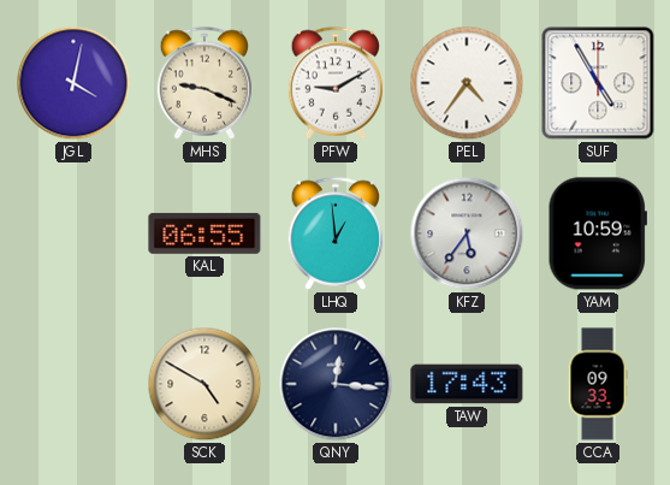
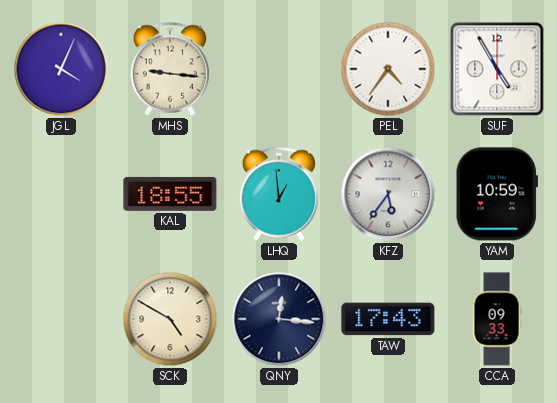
JGL: 4:02 -> 4:04 (61, 69)
MHS: 9:19 -> 9:16 (170, 69)
PFW: 9:10 -> none (336, 83)
KAL: 06:55 -> 18:55 (170, 194)
